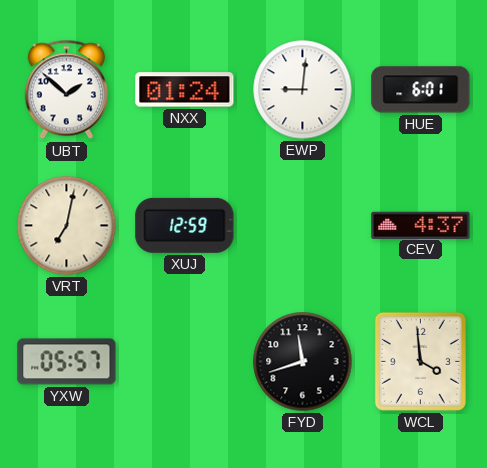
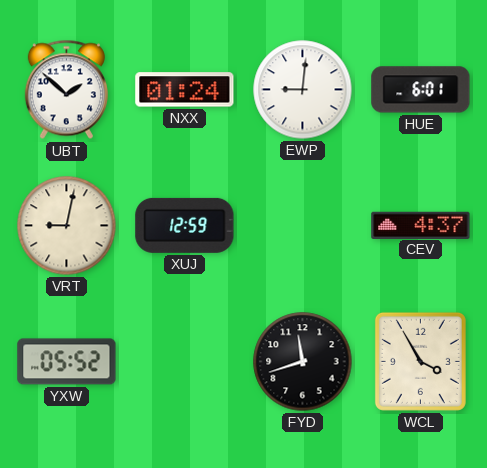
VRT: 7:02 -> 9:02 (67, 226)
YXW: 05:57 -> 05:52 (67, 362)
WCL: 3:59 -> 3:55 (420, 361)
